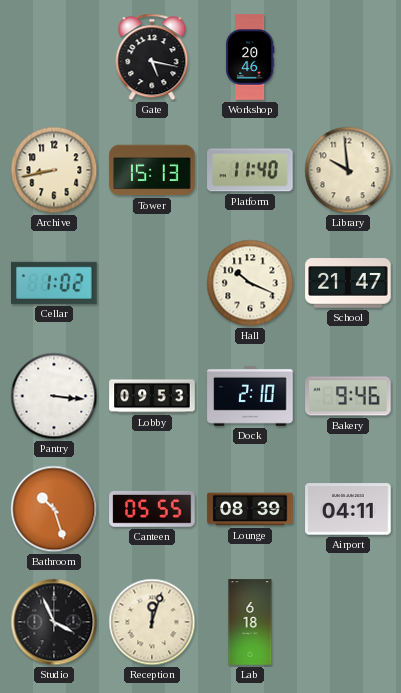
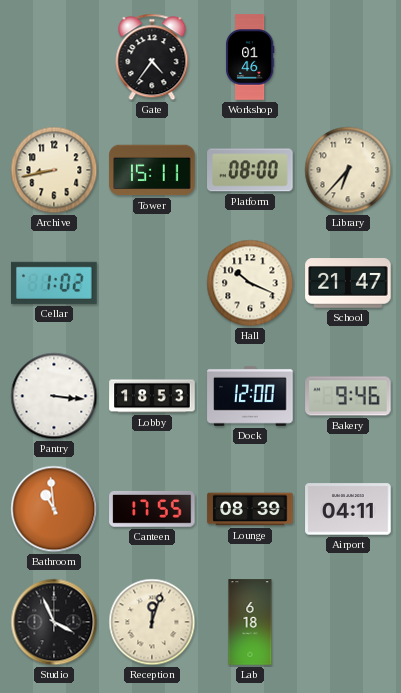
Gate: 5:17 -> 4:36 (152, 57)
Workshop: 20:46 -> 01:46 (250, 57)
Tower: 15:13 -> 15:11 (152, 170)
Platform: 11:40 -> 08:00 (250, 170)
Library: 9:59 -> 6:37 (348, 170)
Lobby: 09:53 -> 18:53 (152, 396)
Dock: 2:10 -> 12:00 (250, 396)
Bathroom: 10:27 -> 10:59 (54, 509)
Canteen: 05:55 -> 17:55 (152, 509)
